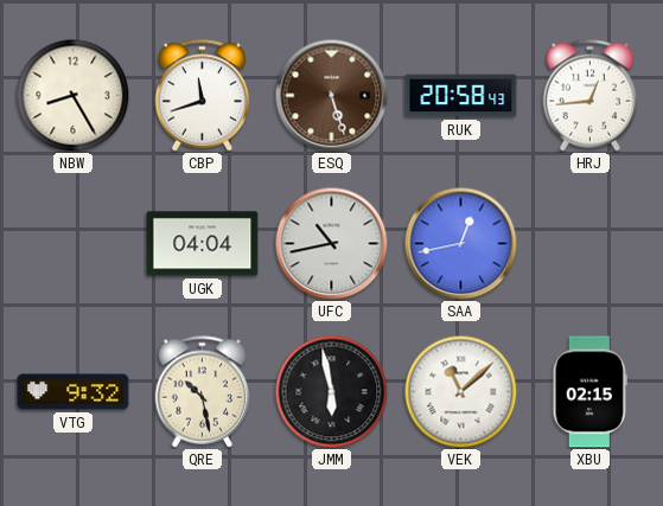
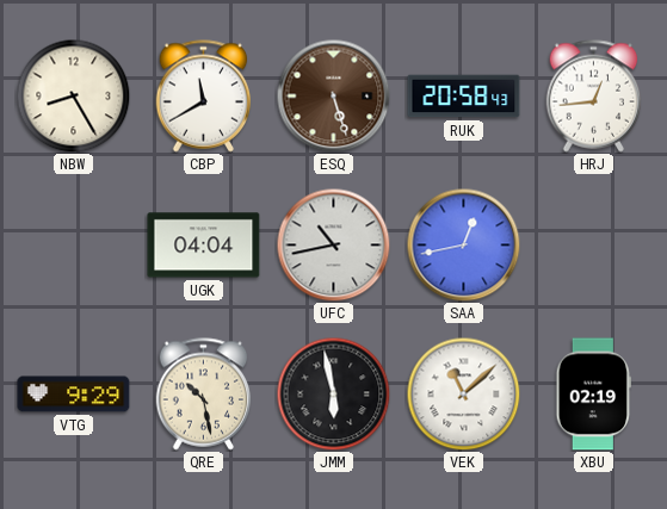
CBP: 11:42 -> 11:40 (204, 97)
VTG: 9:32 -> 9:29 (74, 395)
XBU: 02:15 -> 02:19 (593, 395)
